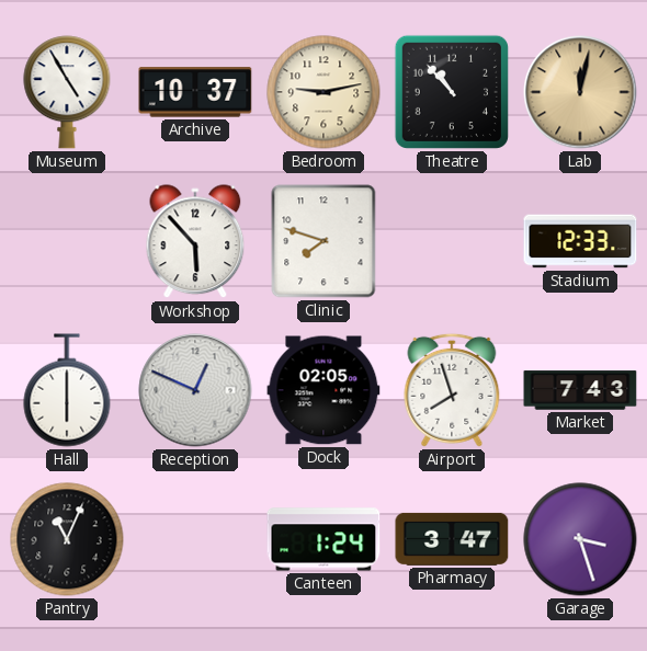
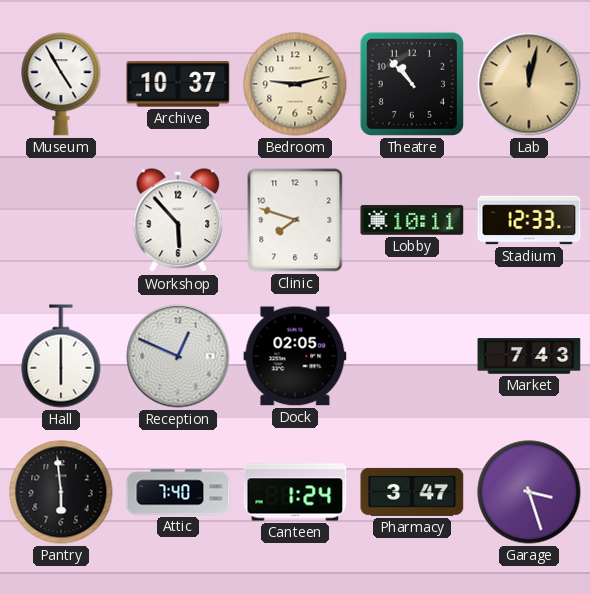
Lobby: none -> 10:11 (412, 220)
Airport: 7:57 -> none (452, 390)
Pantry: 11:04 -> 5:59 (61, 492)
Attic: none -> 7:40 (178, 492)
